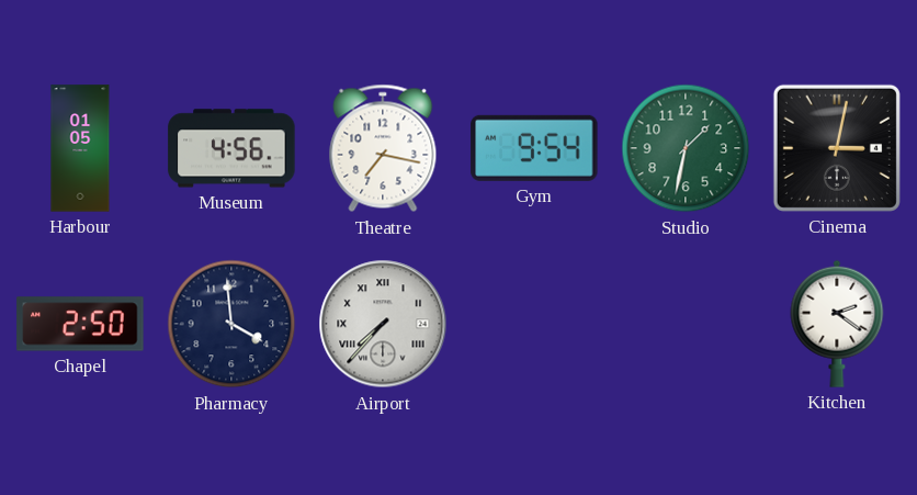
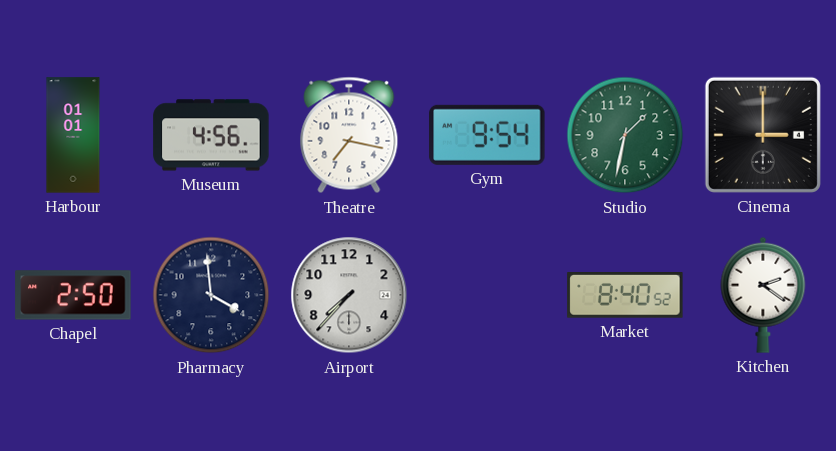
Harbour: 01:05 -> 01:01 (73, 135)
Cinema: 3:02 -> 3:00 (763, 135)
Airport numerals: Roman -> Arabic (349, 295)
Market: none -> 8:40 (625, 296)
